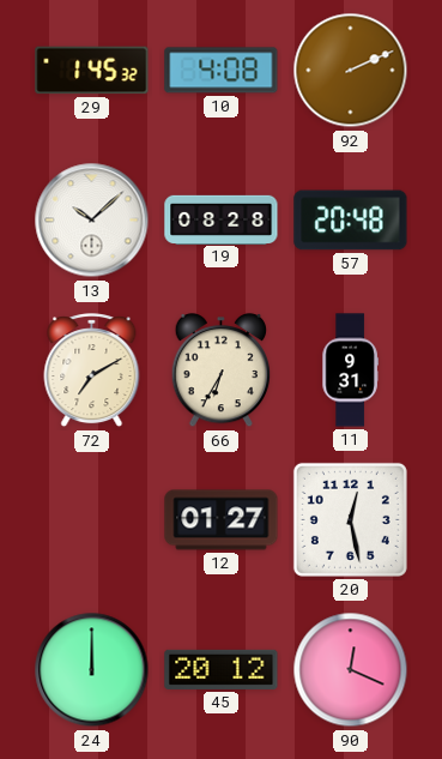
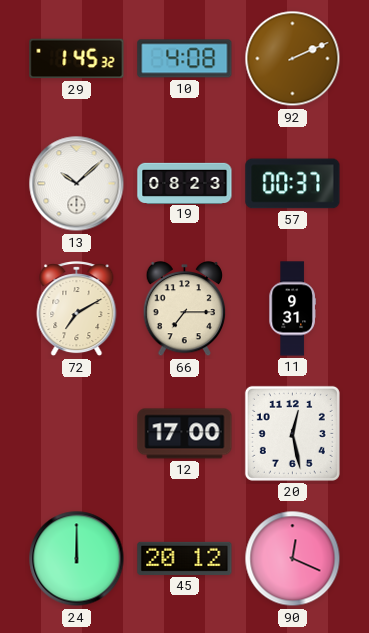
19: 08:28 -> 08:23 (185, 183)
57: 20:48 -> 00:37 (293, 184)
66: 6:35 -> 7:15 (185, 310)
12: 01:27 -> 17:00 (185, 434)
